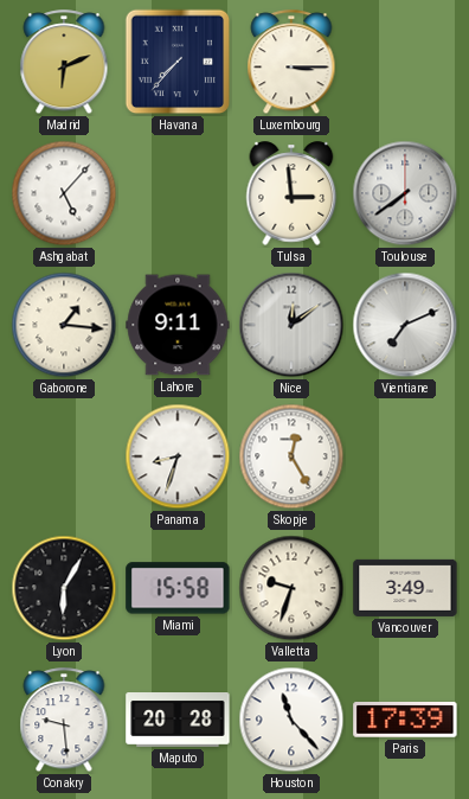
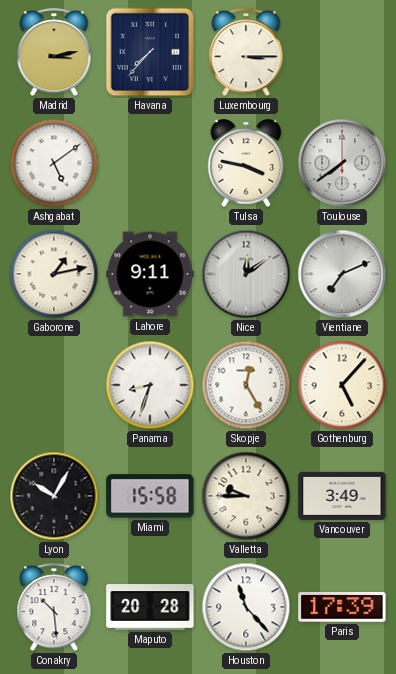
Madrid: 6:11 -> 3:13 (54, 53)
Ashgabat: 5:07 -> 5:09 (54, 163)
Tulsa: 2:59 -> 3:47 (246, 163)
Gaborone: 1:16 -> 1:13 (54, 274)
Gothenburg: none -> 5:07 (342, 385)
Lyon: 6:05 -> 10:05 (54, 496)
Valletta: 9:33 -> 9:45 (246, 496)
Conakry: 9:29 -> 10:29 (54, 608)
